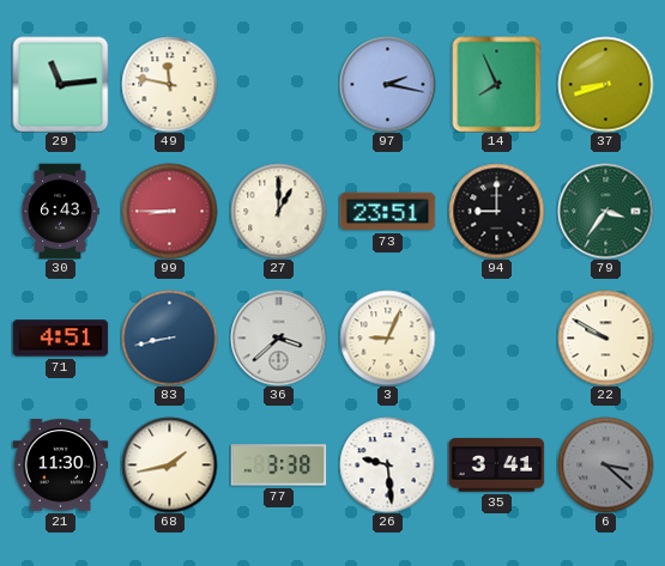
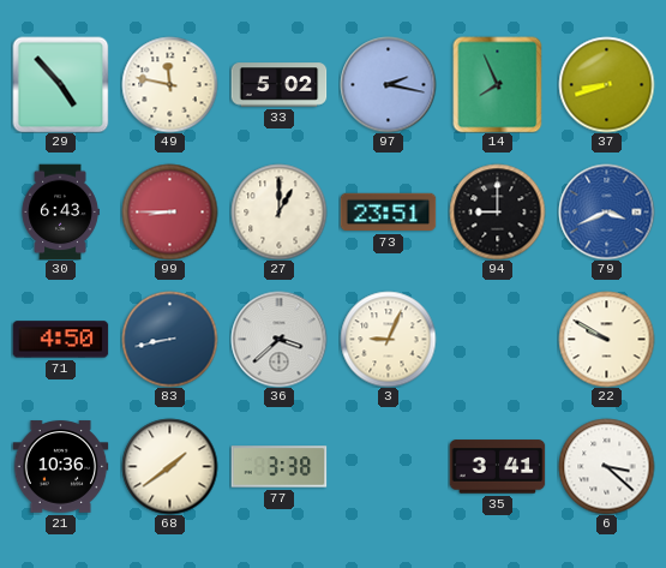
29: 11:14 -> 4:53 (60, 84)
33: none -> 5:02 (278, 85)
79: 3:36 -> 3:41 (606, 211)
79 dial: green -> blue (606, 211)
71: 4:51 -> 4:50 (60, 340)
21: 11:30 -> 10:36 (60, 467)
68: 1:43 -> 1:39 (169, 466)
26: 9:29 -> none (387, 464)
6 dial: grey -> white (606, 466)
